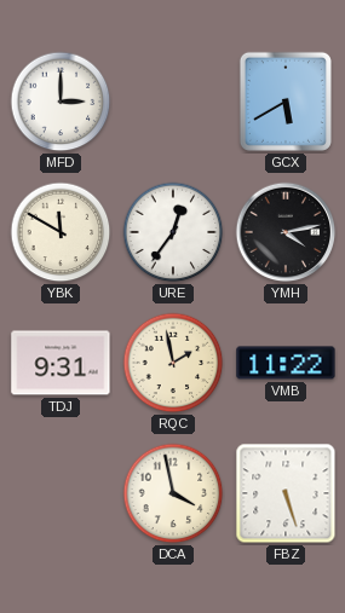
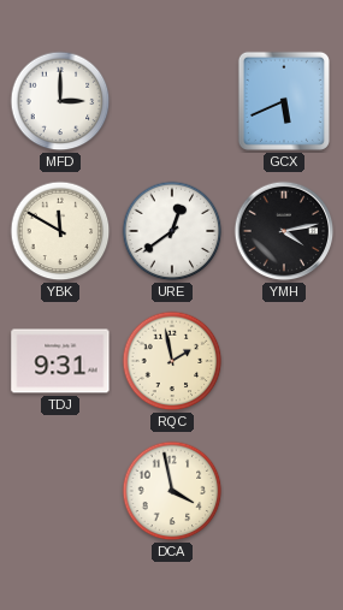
GCX: 5:40 -> 5:41 (284, 101)
URE: 12:36 -> 12:39 (172, 231)
VMB: 11:22 -> none (286, 363)
FBZ: 5:27 -> none (286, 493)
